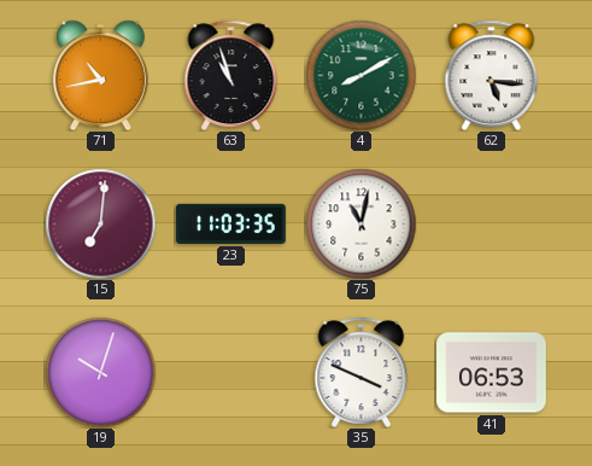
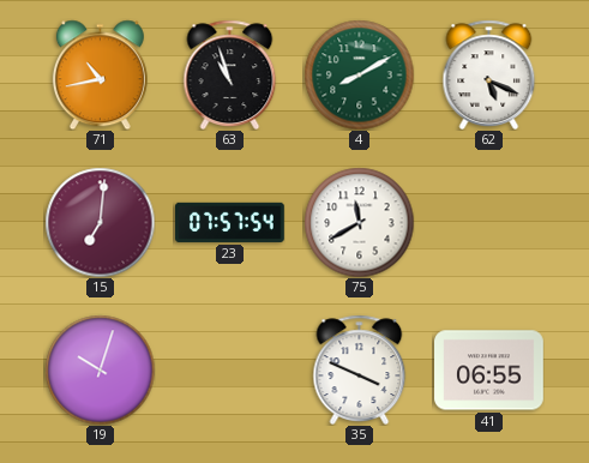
62: 5:16 -> 5:19 (489, 74)
23: 11:03 -> 07:57 (230, 222)
75: 11:02 -> 11:40 (359, 222)
41: 06:53 -> 06:55 (489, 371)
